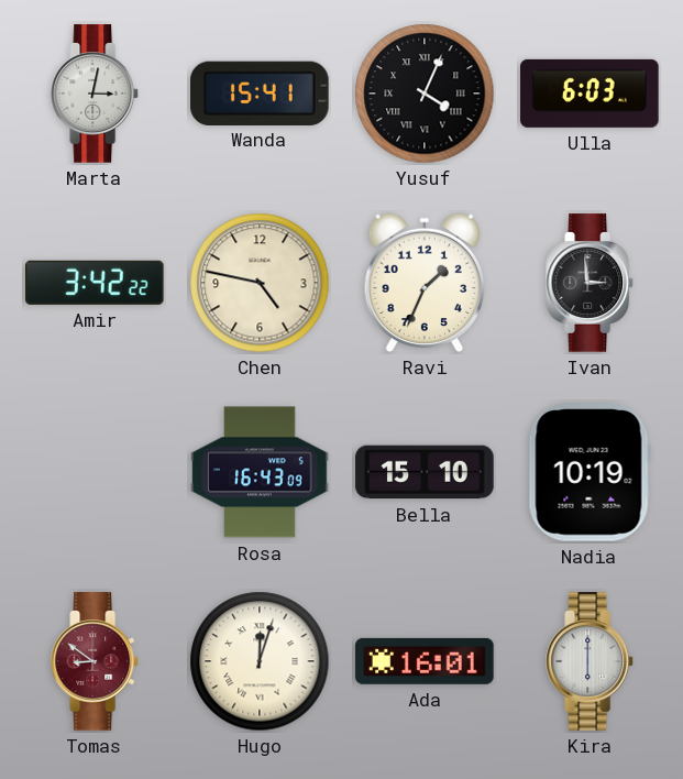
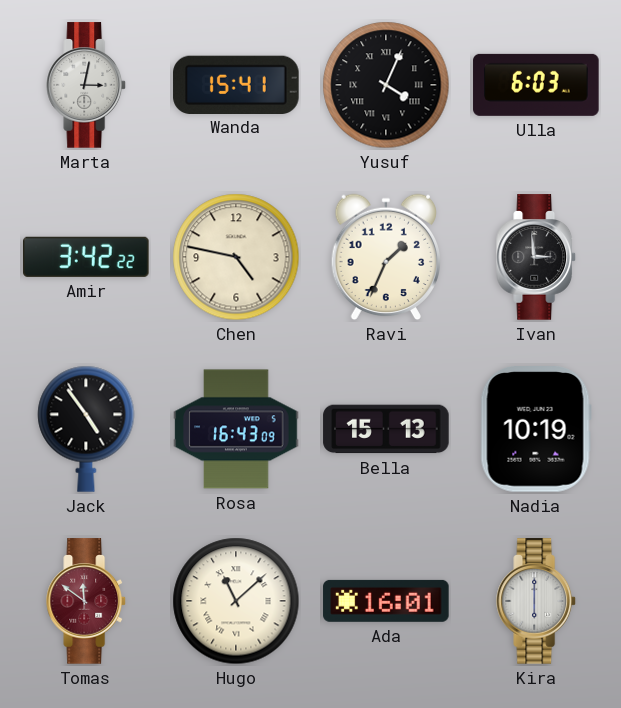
Jack: none -> 4:54 (86, 429)
Bella: 15:10 -> 15:13 (386, 429)
Tomas: 8:51 -> 11:51 (87, 601)
Hugo: 12:03 -> 11:08 (236, 601)
